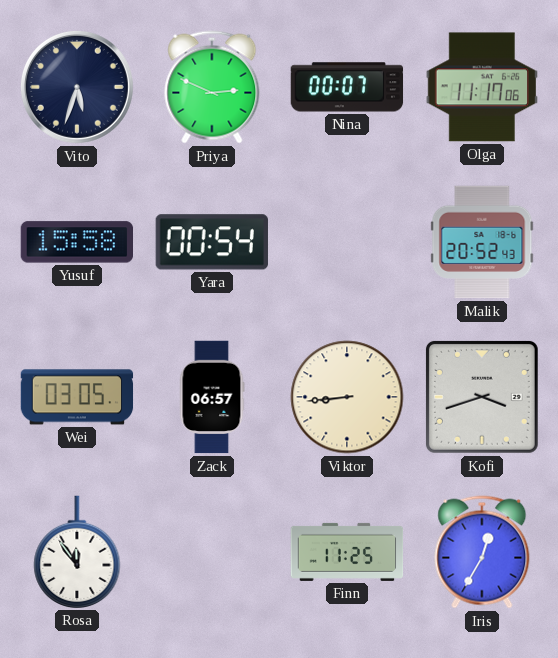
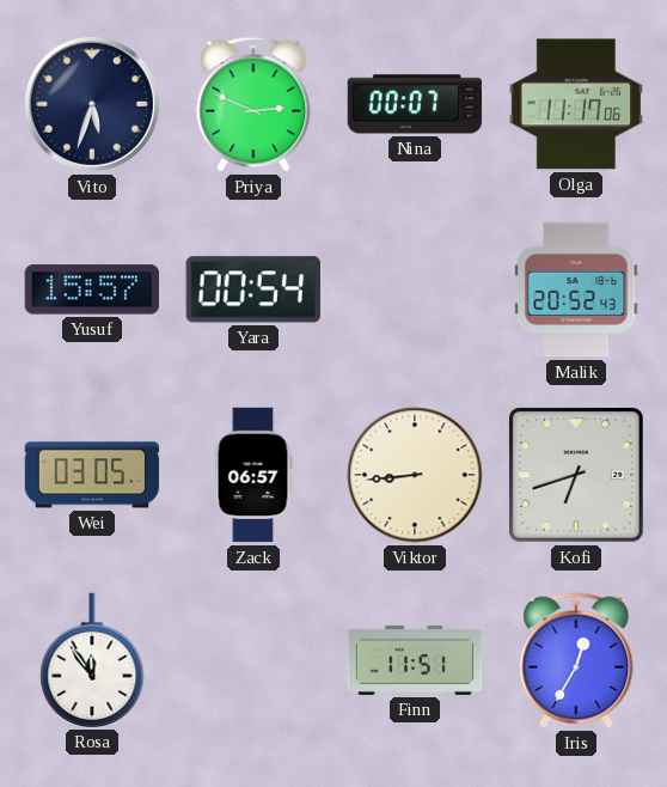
Yusuf: 15:58 -> 15:57 (91, 289)
Kofi: 3:42 -> 6:42 (576, 475)
Finn: 11:25 -> 11:51 (415, 660)
